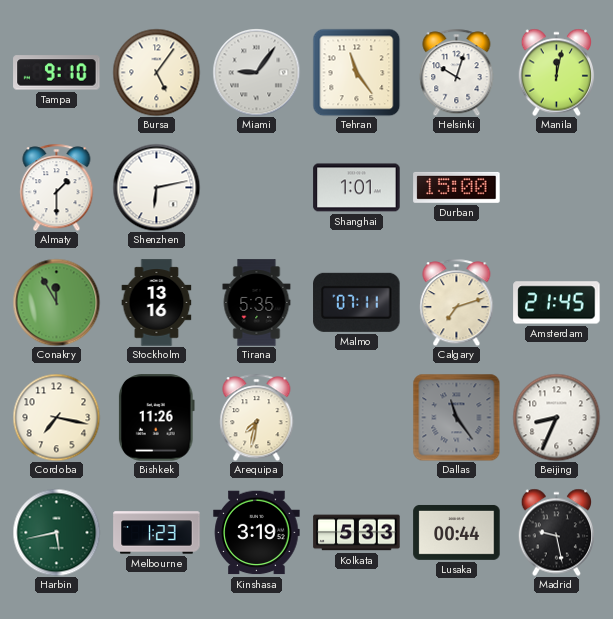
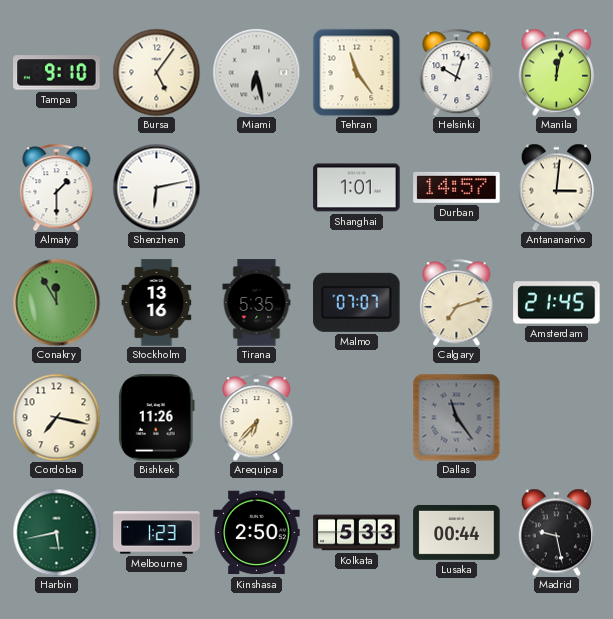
Miami: 9:06 -> 6:28 (256, 72)
Durban: 15:00 -> 14:57 (457, 187)
Antananarivo: none -> 3:01 (557, 187)
Malmo: 07:11 -> 07:07 (357, 302)
Arequipa: 7:32 -> 6:37 (257, 417)
Beijing: 8:34 -> none (556, 417)
Kinshasa: 3:19 -> 2:50 (257, 533)
